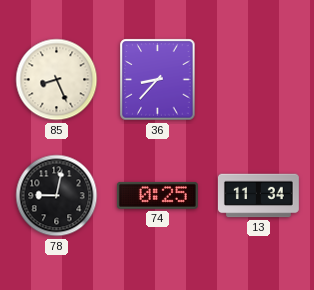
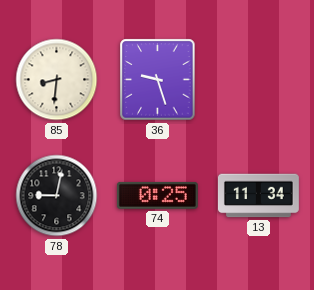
85: 8:26 -> 8:31 (57, 80)
36: 8:37 -> 9:27 (158, 80)
